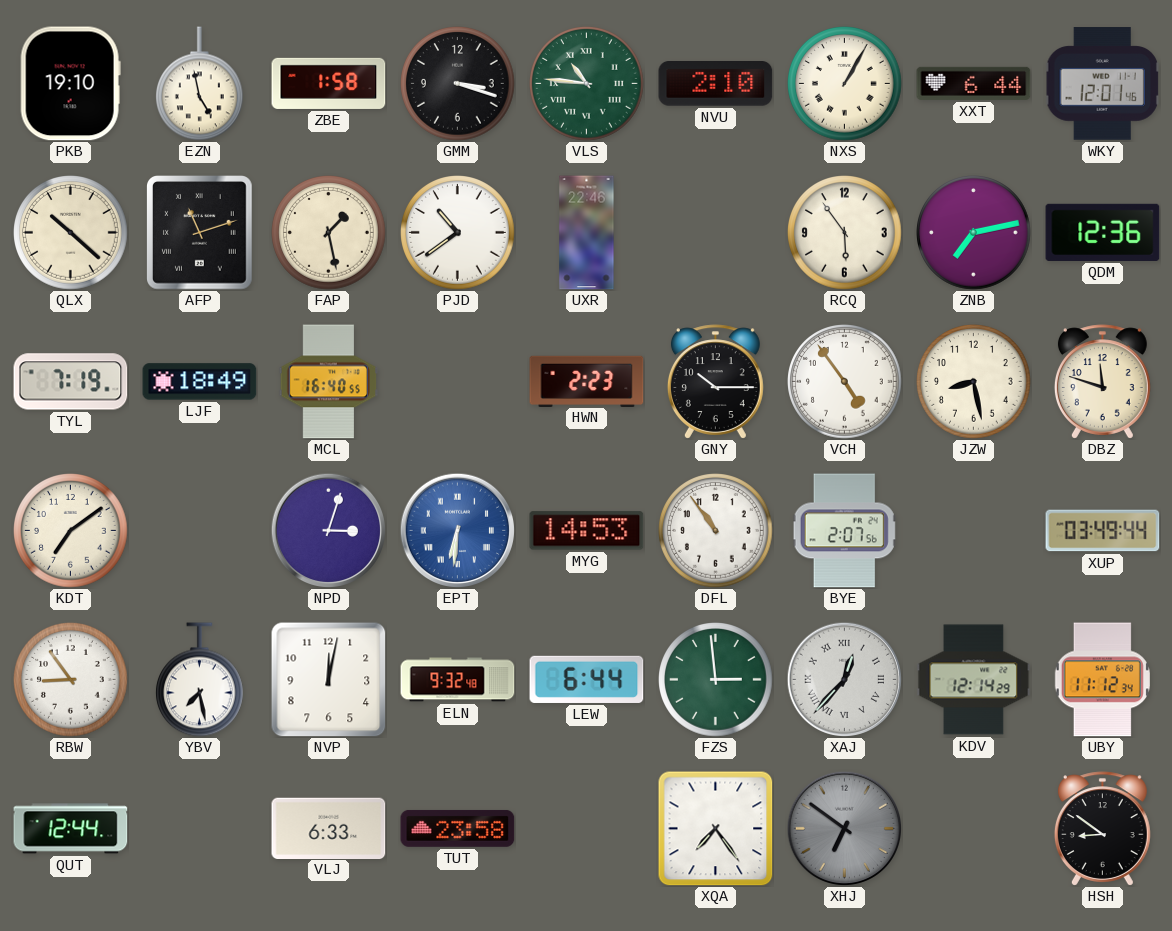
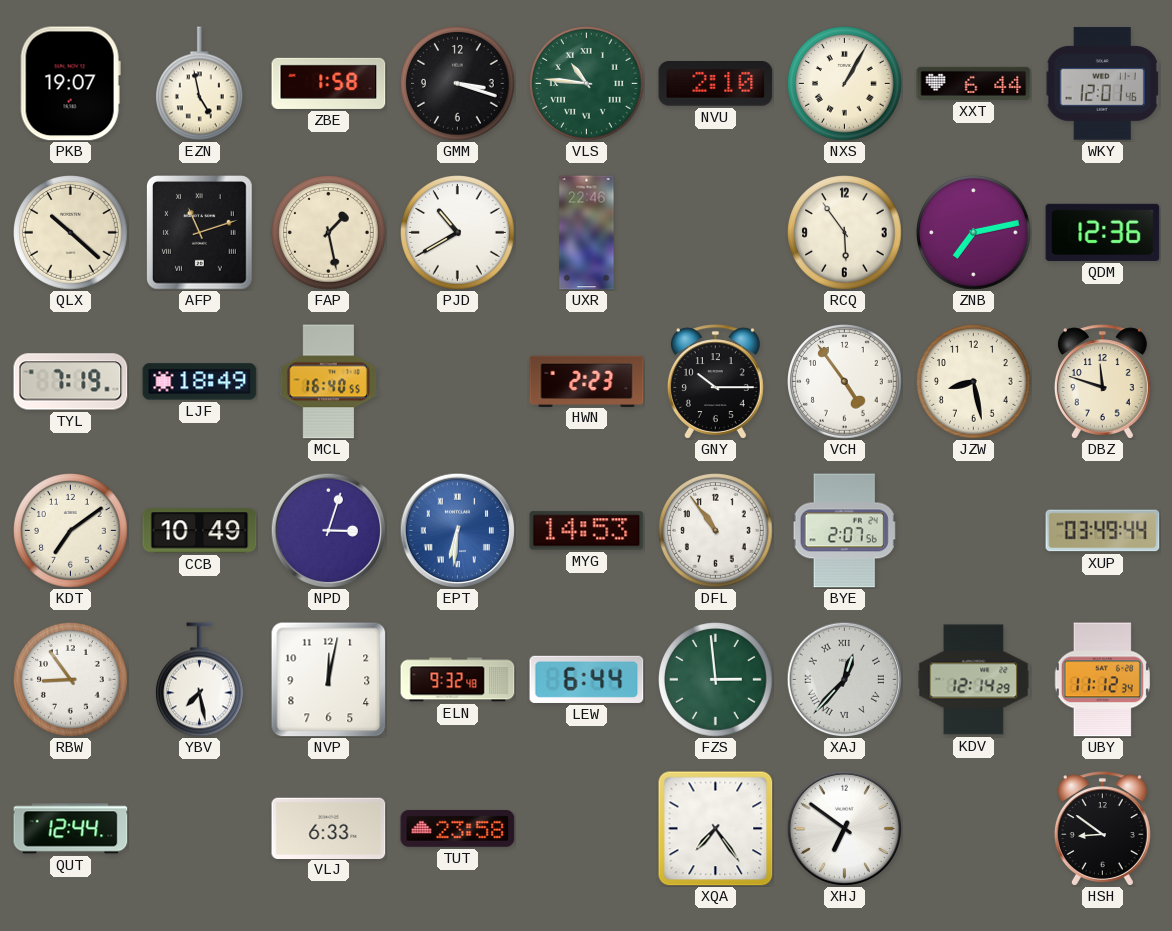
PKB: 19:10 -> 19:07 (70, 84)
PJD: 10:39 -> 10:40 (458, 233)
CCB: none -> 10:49 (200, 531)
XHJ dial: grey -> white (844, 828)
